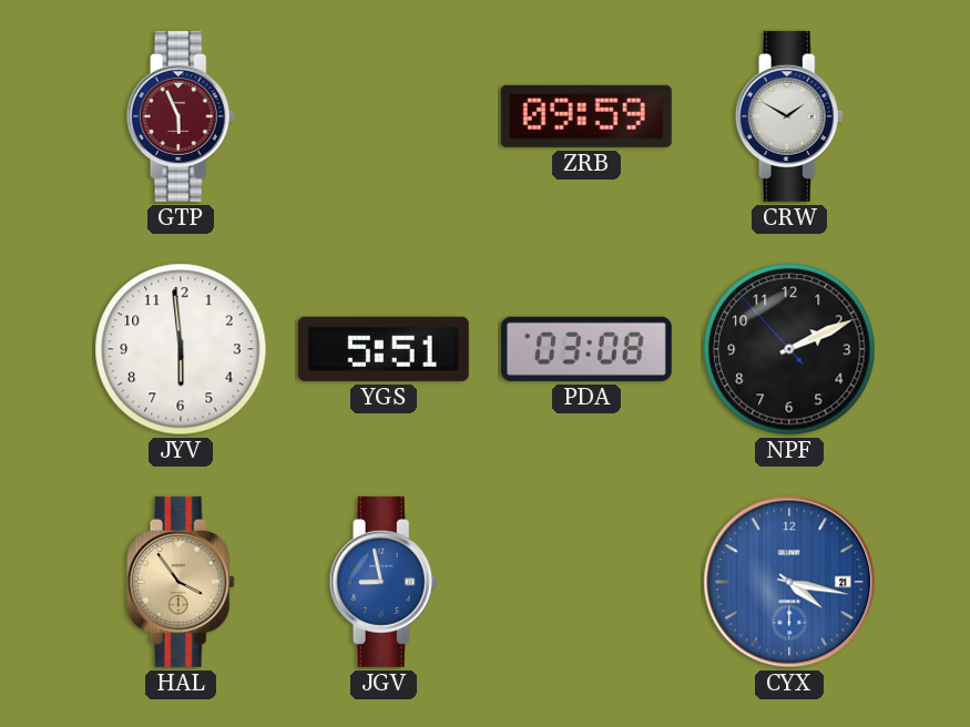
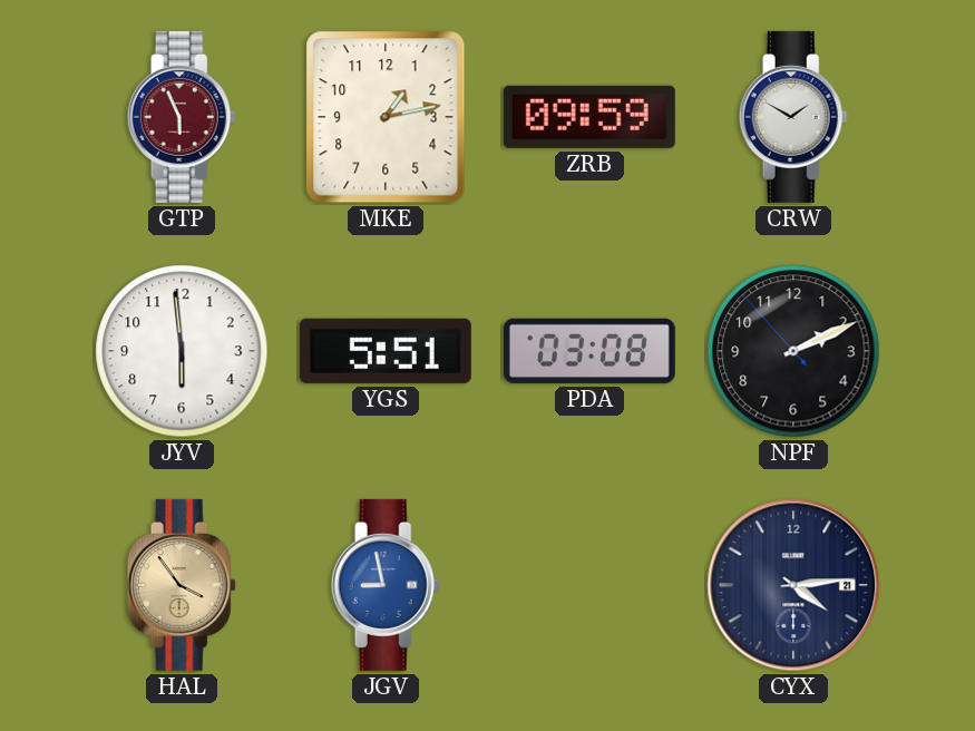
MKE: none -> 1:13 (386, 117)
CYX: 4:17 -> 4:14 (793, 585)
CYX dial: blue -> navy (793, 585)
